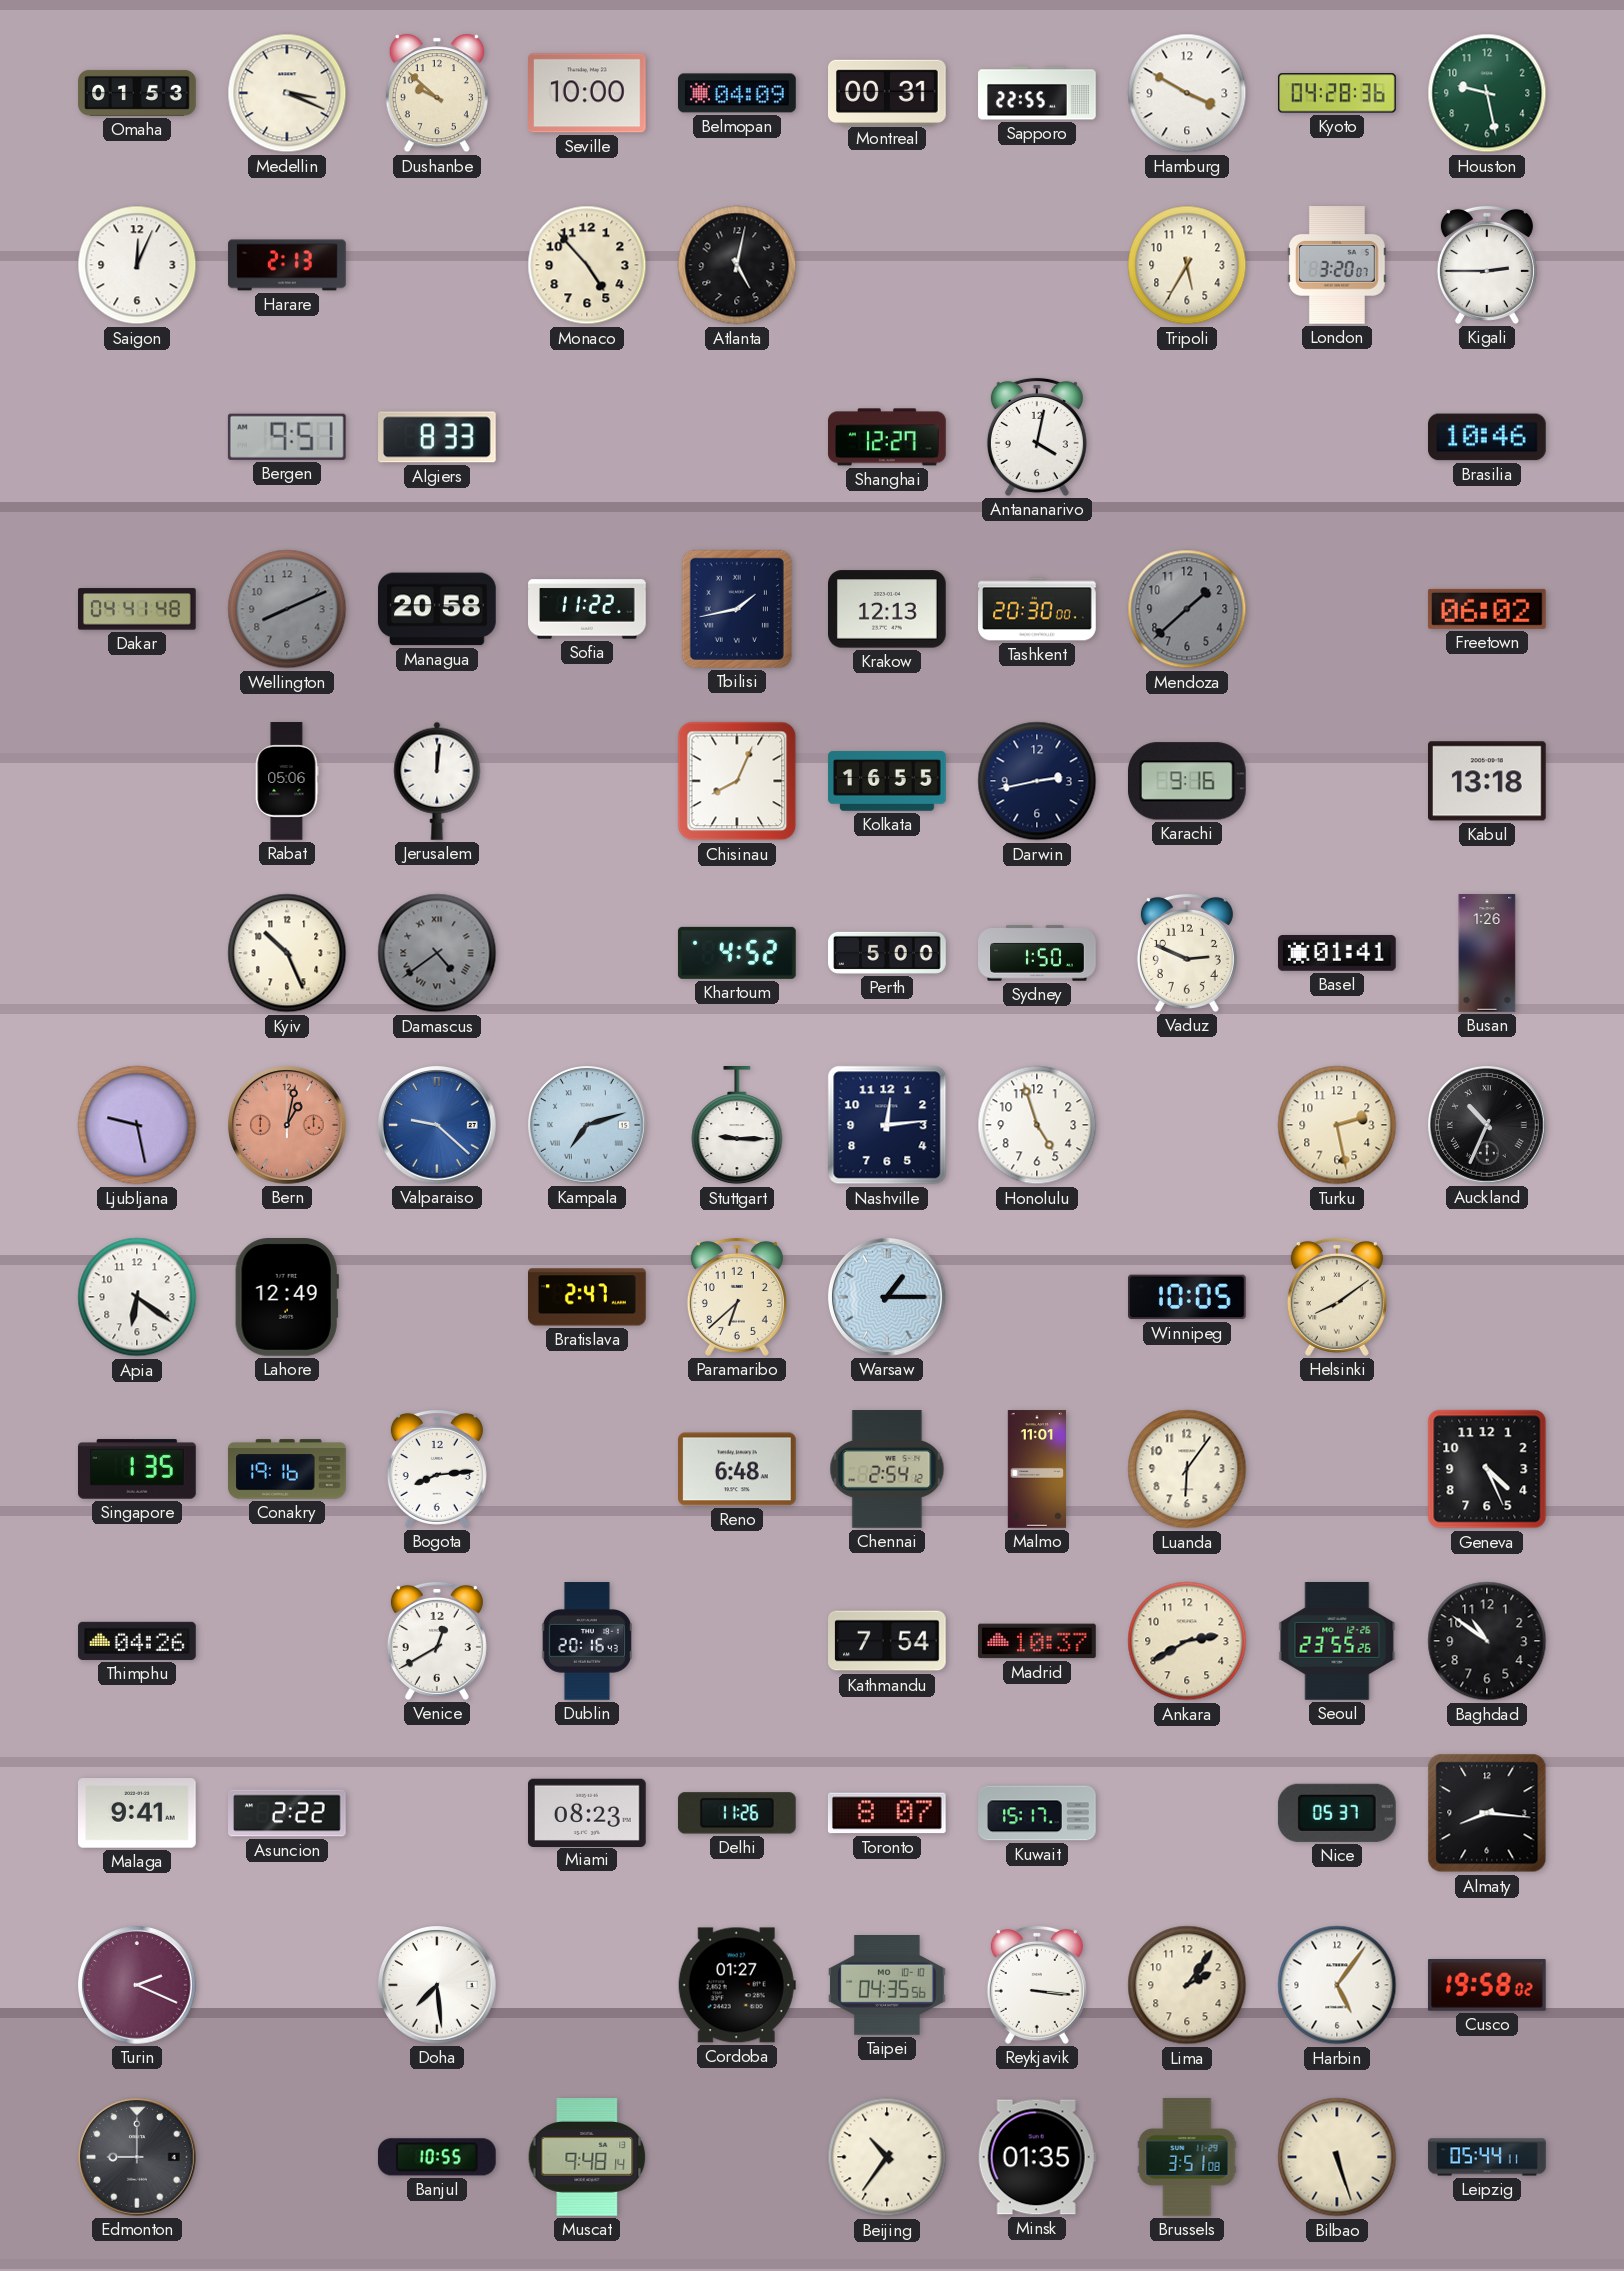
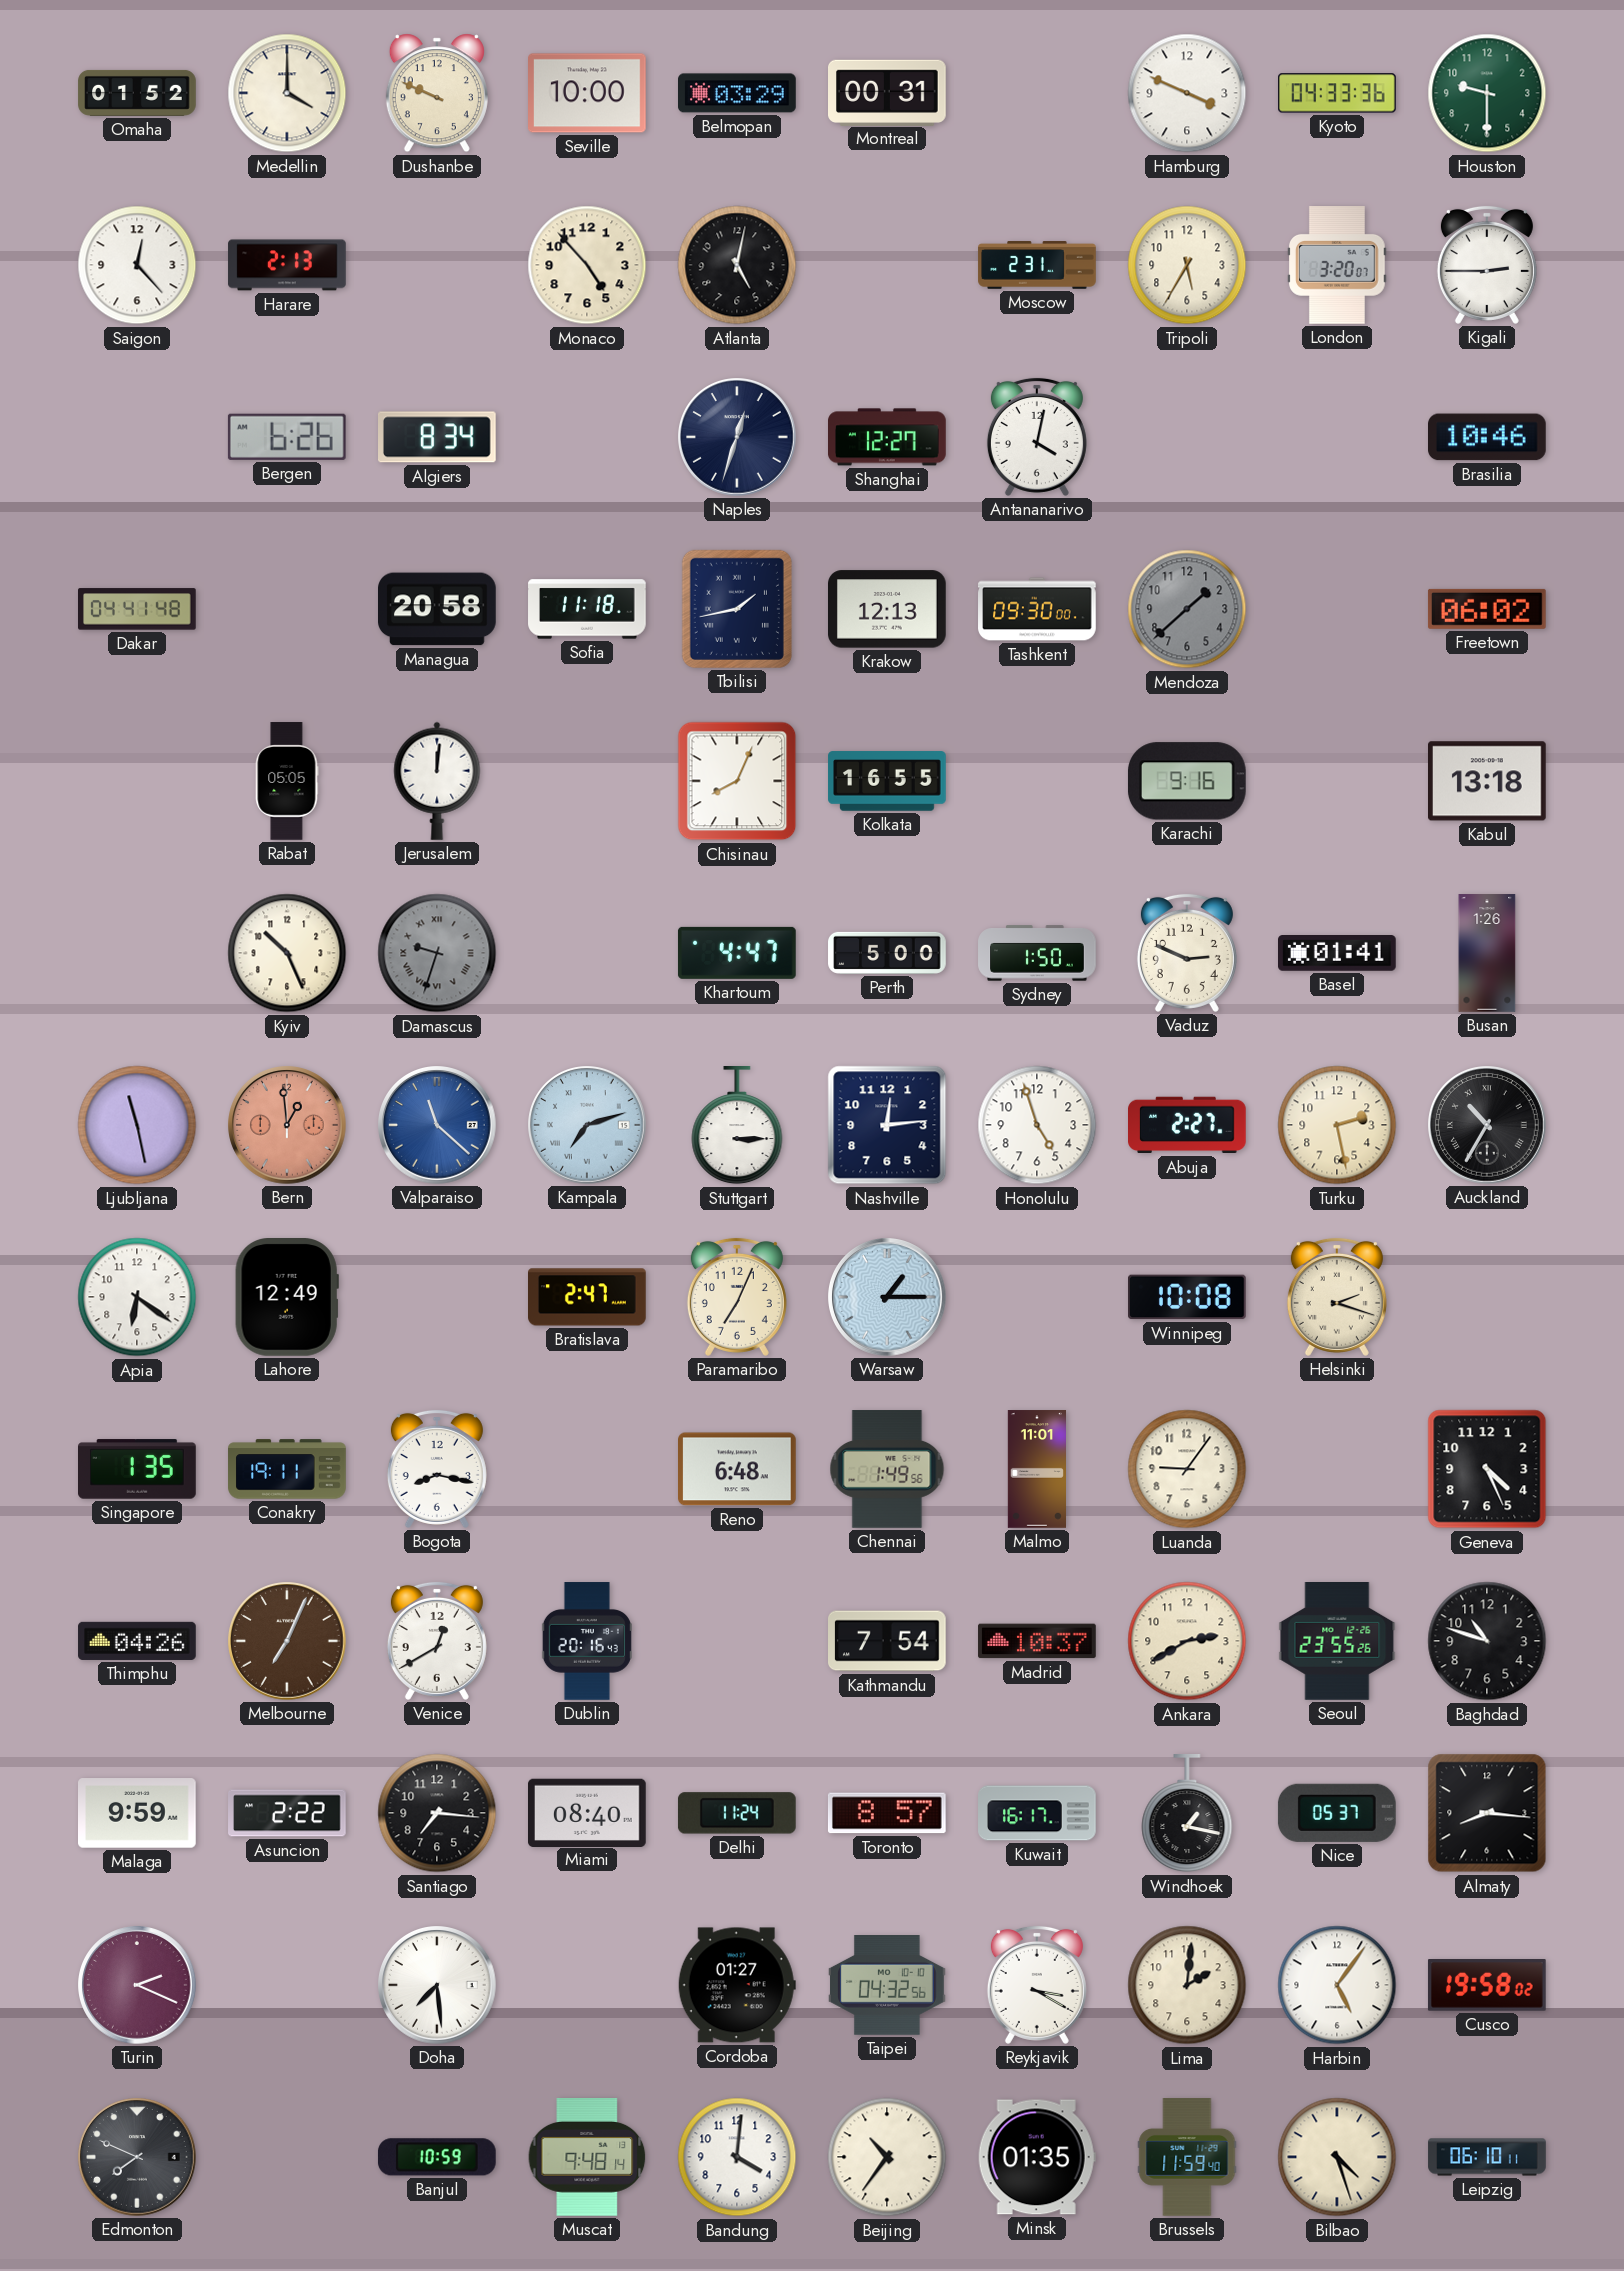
Omaha: 01:53 -> 01:52 (137, 93)
Medellin: 3:19 -> 4:00 (287, 93)
Dushanbe: 9:52 -> 9:49 (437, 93)
Belmopan: 04:09 -> 03:29 (738, 93)
Sapporo: 22:55 -> none (1037, 93)
Hamburg: 3:50 -> 3:49 (1187, 93)
Kyoto: 04:28 -> 04:33 (1338, 93)
Houston: 9:28 -> 9:30 (1487, 93)
Saigon: 12:04 -> 12:23 (137, 265)
Moscow: none -> 2:31 (1037, 265)
Bergen: 9:51 -> 6:26 (287, 437)
Algiers: 8:33 -> 8:34 (438, 437)
Naples: none -> 12:33 (738, 438)
Wellington: 8:11 -> none (287, 609)
Sofia: 11:22 -> 11:18 (587, 609)
Tashkent: 20:30 -> 09:30 (1037, 609)
Rabat: 05:06 -> 05:05 (287, 781)
Darwin: 2:43 -> none (1037, 781)
Damascus: 4:39 -> 9:33 (437, 953)
Khartoum: 4:52 -> 4:47 (737, 953)
Ljubljana: 9:28 -> 11:28 (137, 1125)
Bern: 1:02 -> 12:59 (288, 1126)
Valparaiso: 9:22 -> 11:22 (438, 1126)
Stuttgart: 9:15 -> 3:15 (737, 1126)
Abuja: none -> 2:27 (1188, 1125)
Auckland: 10:34 -> 10:35 (1488, 1126)
Paramaribo: 6:38 -> 7:04 (737, 1297)
Winnipeg: 10:05 -> 10:08 (1188, 1297)
Helsinki: 8:09 -> 2:18 (1337, 1297)
Conakry: 19:16 -> 19:11 (287, 1469)
Bogota: 8:14 -> 8:17 (437, 1469)
Chennai: 2:54 -> 1:49 (887, 1469)
Luanda: 6:06 -> 9:06 (1187, 1469)
Melbourne: none -> 7:04 (288, 1642)
Baghdad: 10:51 -> 10:48 (1487, 1641)
Malaga: 9:41 -> 9:59 (138, 1813)
Santiago: none -> 7:16 (437, 1813)
Miami: 08:23 -> 08:40 (588, 1812)
Delhi: 11:26 -> 11:24 (737, 1813)
Toronto: 8:07 -> 8:57 (887, 1813)
Kuwait: 15:17 -> 16:17 (1037, 1813)
Windhoek: none -> 1:17 (1187, 1814)
Taipei: 04:35 -> 04:32 (888, 1986)
Reykjavik: 3:16 -> 3:20 (1037, 1985)
Lima: 2:06 -> 2:01 (1187, 1985)
Edmonton: 9:00 -> 7:49 (138, 2158)
Banjul: 10:55 -> 10:59 (437, 2157)
Bandung: none -> 4:01 (737, 2157)
Brussels: 3:51 -> 11:59 (1187, 2157)
Bilbao: 5:27 -> 4:27 (1337, 2157)
Leipzig: 05:44 -> 06:10 (1487, 2157)
